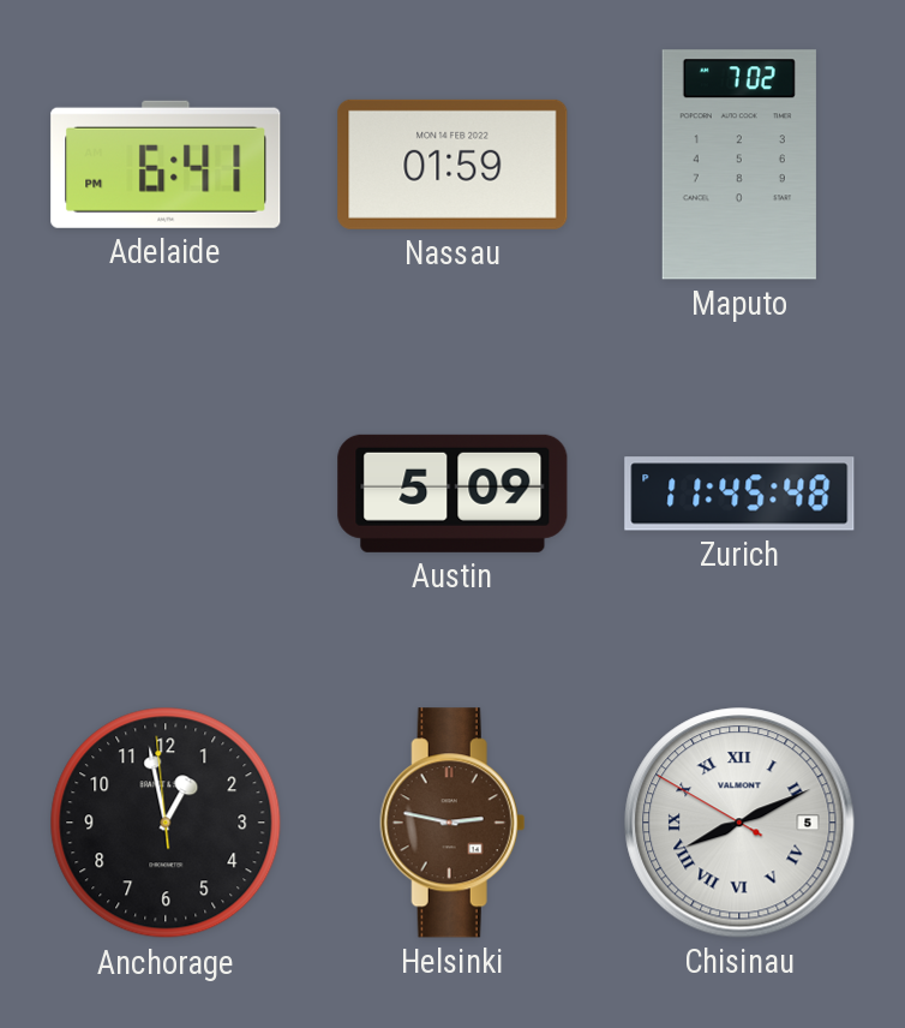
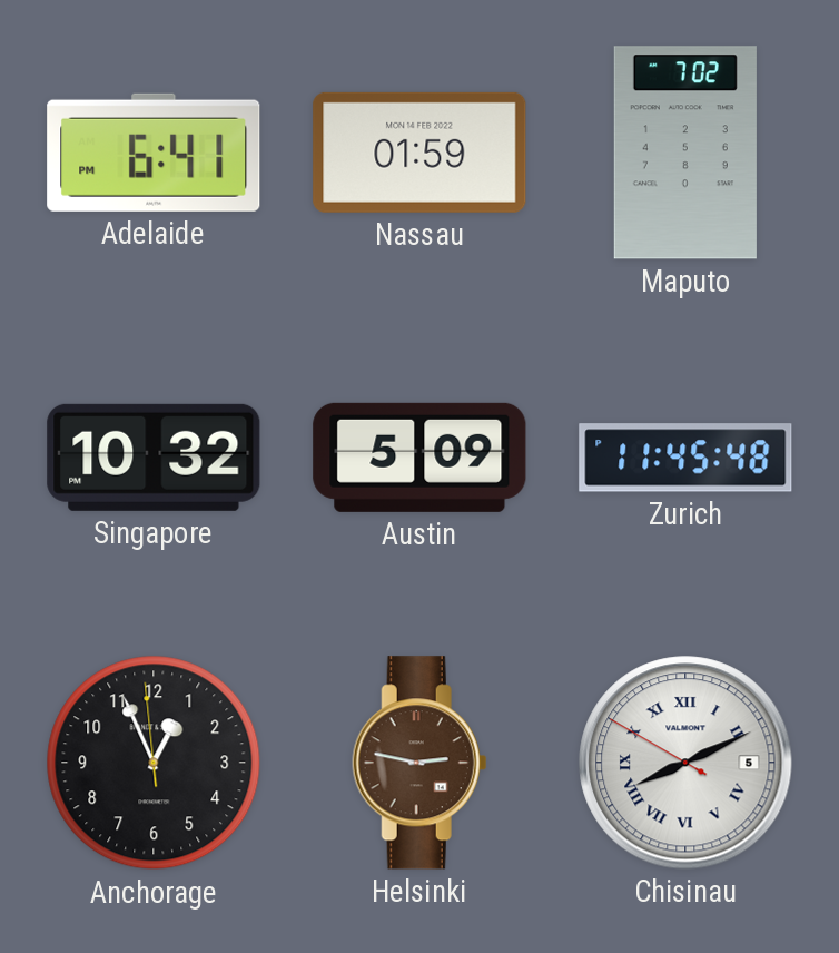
Singapore: none -> 10:32 (154, 458)
Anchorage: 12:57 -> 12:55 (154, 763)
